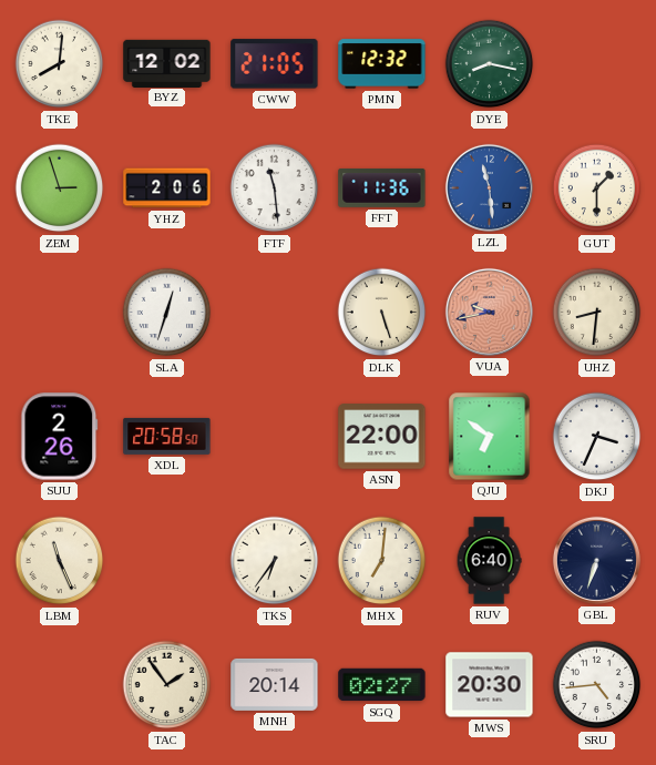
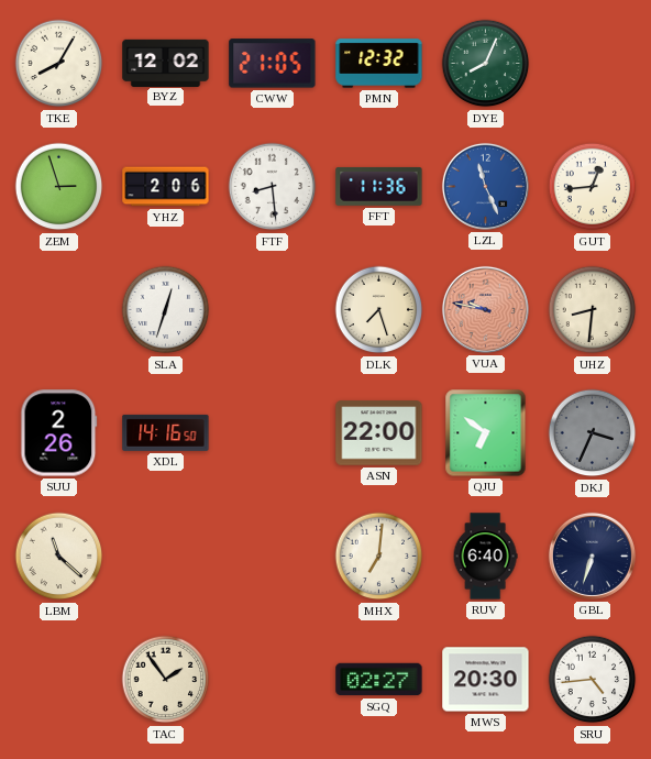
TKE: 8:01 -> 8:05 (59, 64)
DYE: 8:17 -> 8:04 (486, 64)
FTF: 11:29 -> 8:29 (273, 187)
LZL: 11:29 -> 11:26 (485, 186)
GUT: 1:30 -> 12:44 (593, 187)
DLK: 5:27 -> 7:27 (379, 310)
VUA: 9:43 -> 9:47 (485, 309)
XDL: 20:58 -> 14:16 (166, 432)
DKJ dial: white -> grey (593, 433)
LBM: 11:26 -> 11:22 (59, 557)
TKS: 6:36 -> none (275, 561)
MNH: 20:14 -> none (275, 684)
